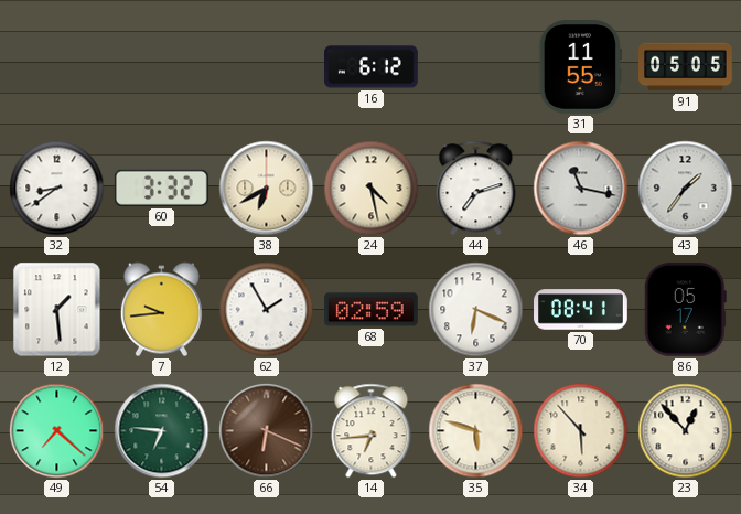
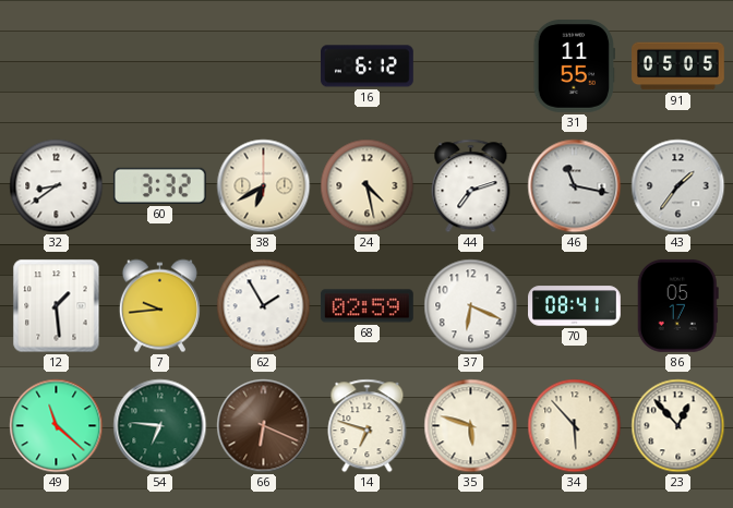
49: 7:22 -> 11:22 (57, 426)
14: 6:44 -> 6:48 (368, 426)
